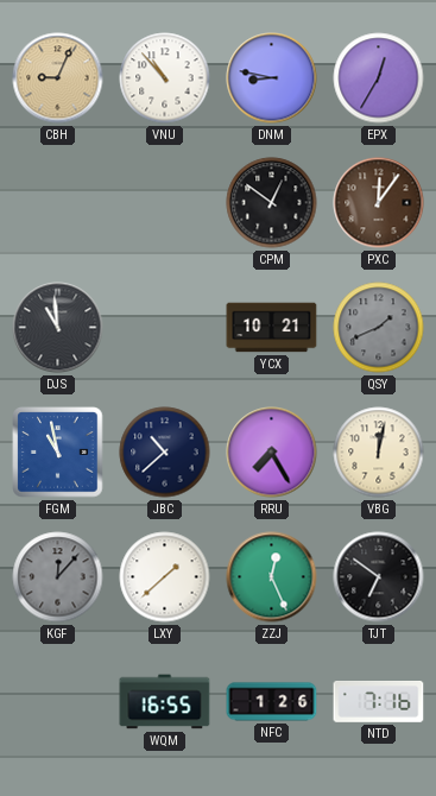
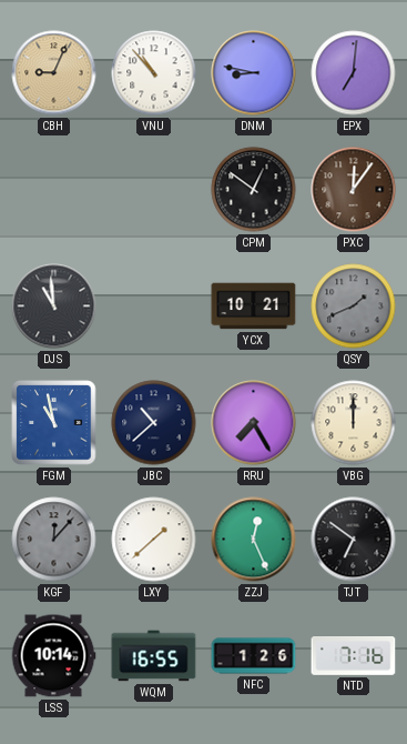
EPX: 12:35 -> 7:01 (354, 73)
VBG: 12:02 -> 12:00 (354, 423)
LSS: none -> 10:14 (53, 656)
